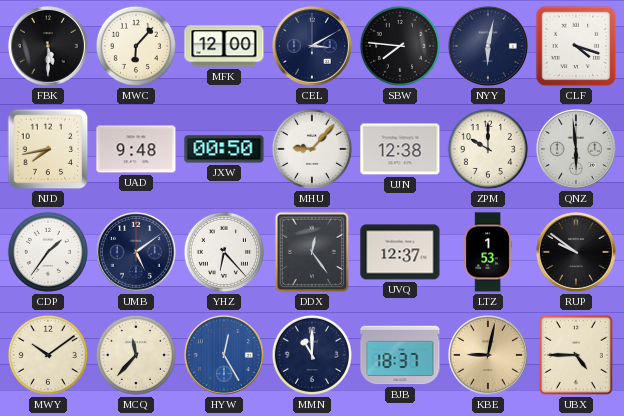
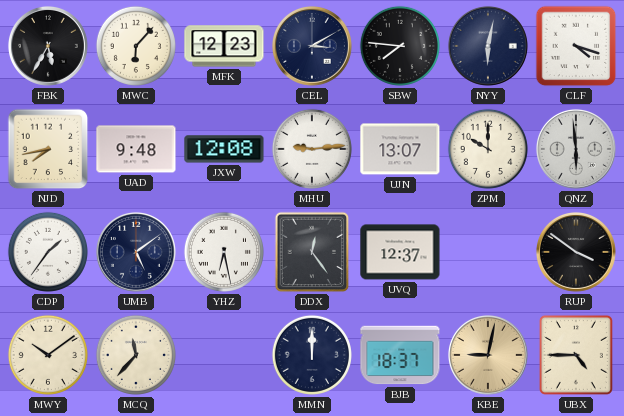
FBK: 5:30 -> 5:35 (48, 46)
MFK: 12:00 -> 12:23 (224, 46)
JXW: 00:50 -> 12:08 (224, 149)
MHU: 9:07 -> 9:14 (312, 149)
UJN: 12:38 -> 13:07 (400, 149)
YHZ: 6:23 -> 6:28 (224, 252)
LTZ: 1:53 -> none (488, 252)
RUP: 9:51 -> 3:51 (576, 252)
HYW: 12:25 -> none (224, 355)
MMN: 11:00 -> 12:00 (312, 355)
